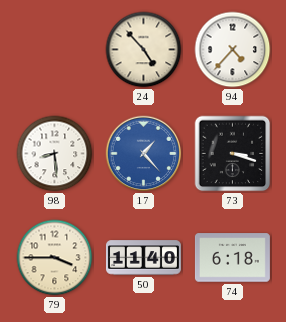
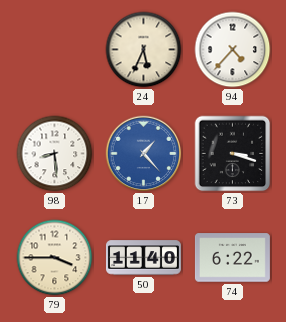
24: 4:53 -> 5:34 (144, 50)
74: 6:18 -> 6:22 (232, 258)
